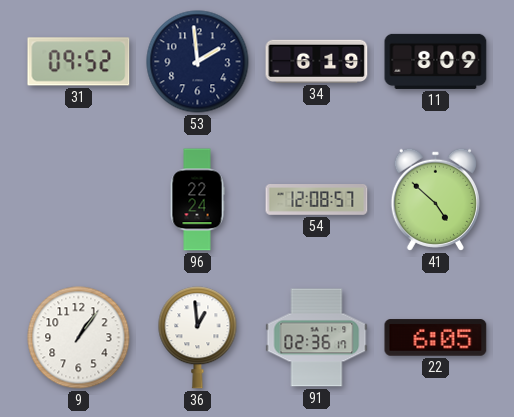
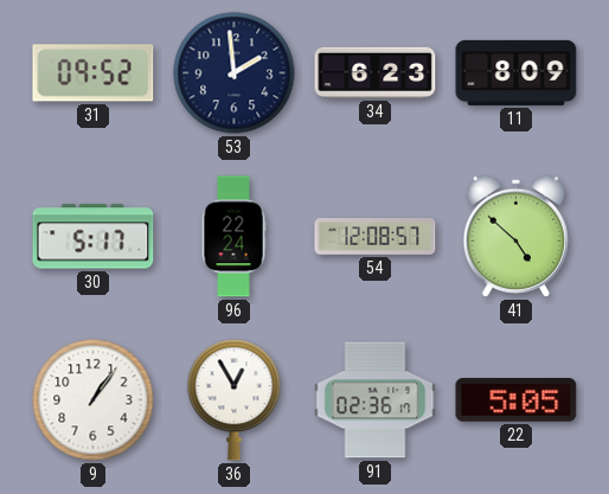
34: 6:19 -> 6:23 (376, 72)
30: none -> 5:17 (94, 237)
36: 12:59 -> 12:55 (235, 400)
22: 6:05 -> 5:05 (517, 400)
